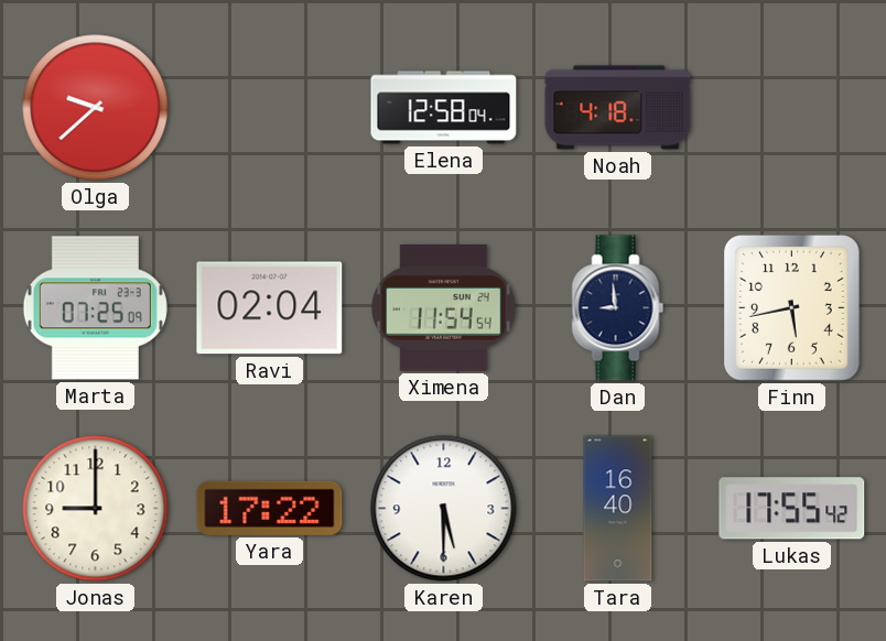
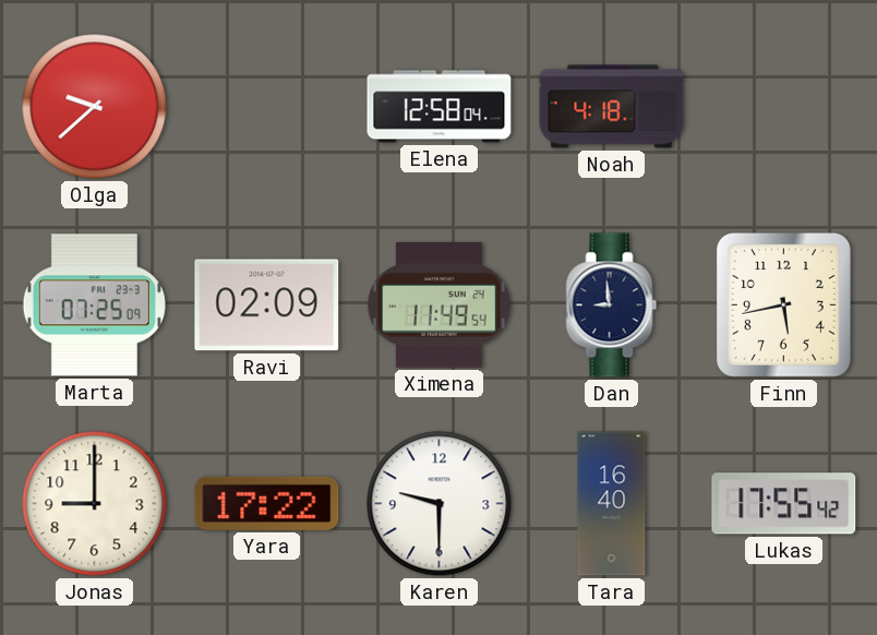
Ravi: 02:04 -> 02:09 (267, 305)
Ximena: 11:54 -> 11:49 (440, 305)
Karen: 5:30 -> 9:30 (440, 504)
